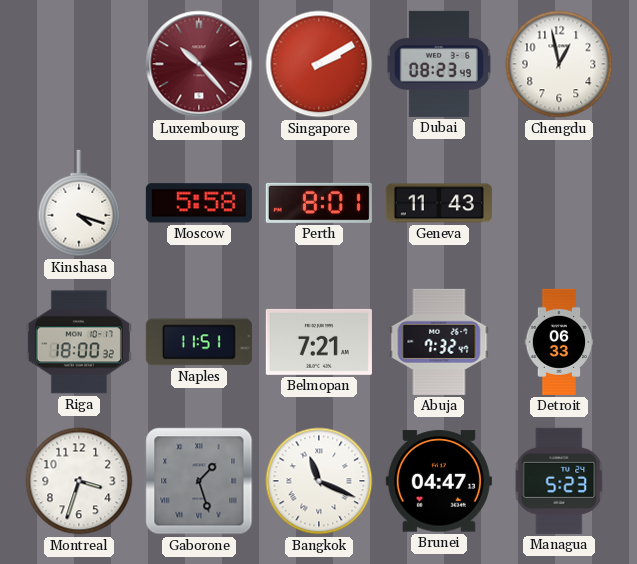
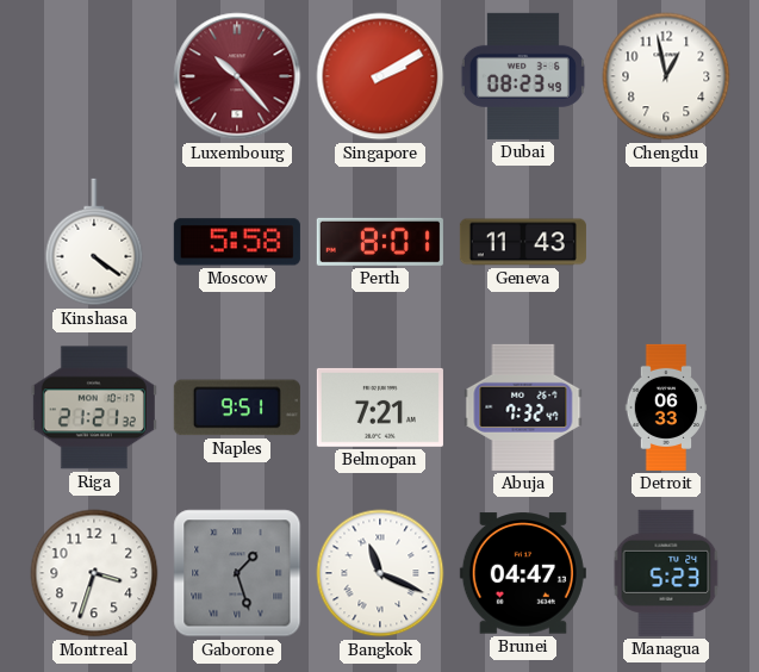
Kinshasa: 4:18 -> 4:21 (94, 242)
Riga: 18:00 -> 21:21 (94, 407)
Naples: 11:51 -> 9:51 (237, 407)
